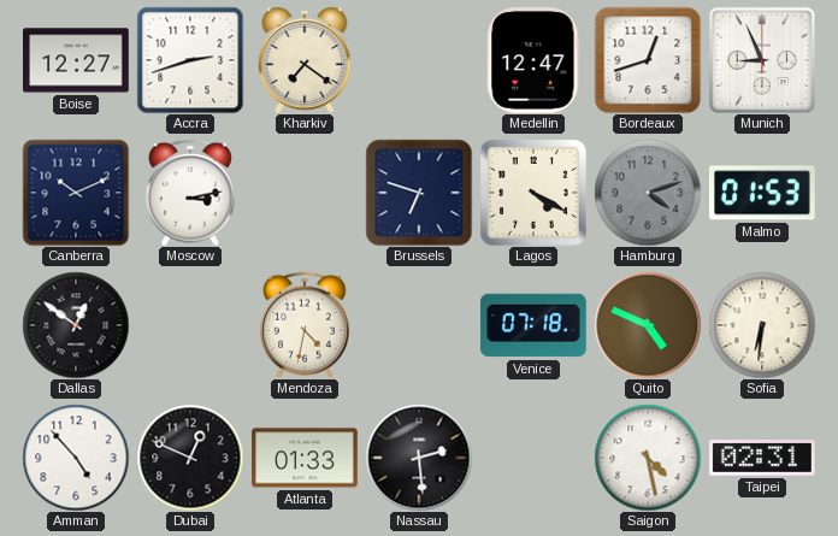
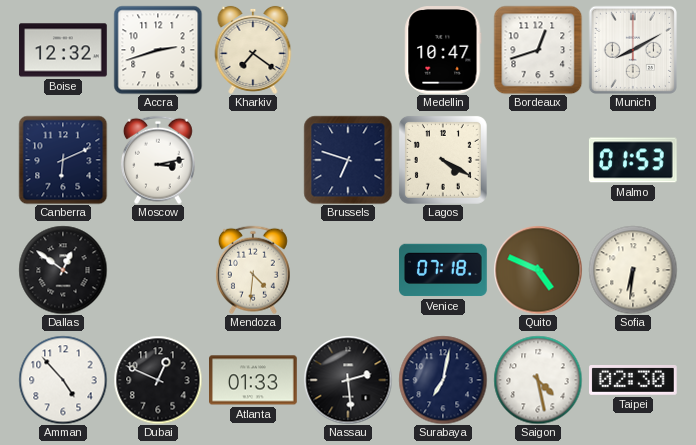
Boise: 12:27 -> 12:32 (64, 50)
Medellin: 12:47 -> 10:47 (443, 51)
Munich: 8:56 -> 8:10 (633, 50)
Canberra: 10:11 -> 6:11 (63, 160)
Hamburg: 4:12 -> none (648, 193)
Mendoza: 4:32 -> 4:31 (253, 270)
Surabaya: none -> 7:02 (443, 380)
Taipei: 02:31 -> 02:30 (634, 381)
